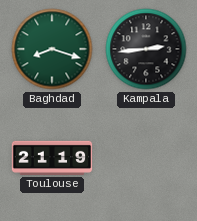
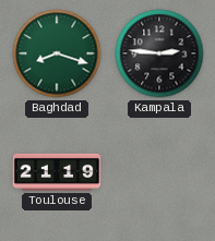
Kampala: 2:44 -> 2:46 (159, 53)
